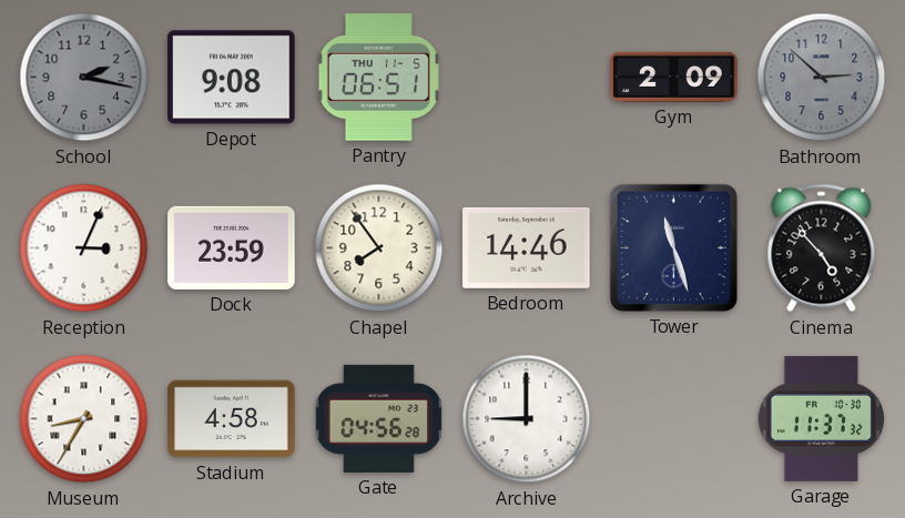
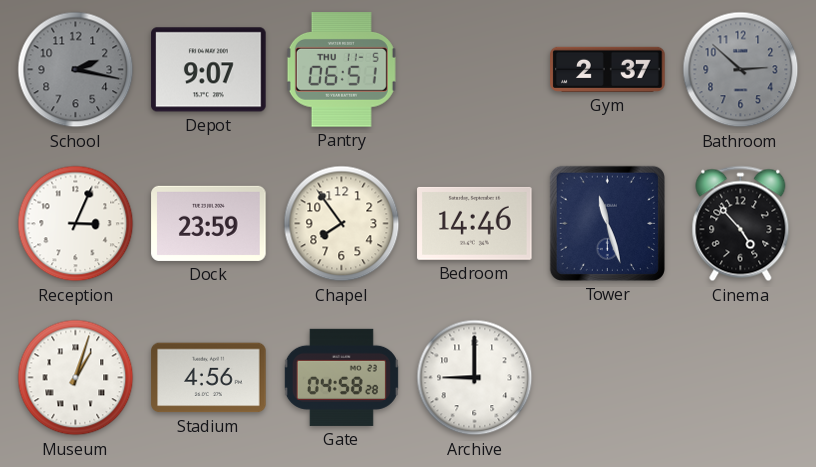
Depot: 9:08 -> 9:07 (209, 70)
Gym: 2:09 -> 2:37 (608, 69)
Museum: 8:35 -> 1:03 (76, 378)
Stadium: 4:58 -> 4:56 (209, 378)
Gate: 04:56 -> 04:58 (341, 377)
Garage: 11:37 -> none (821, 418)
